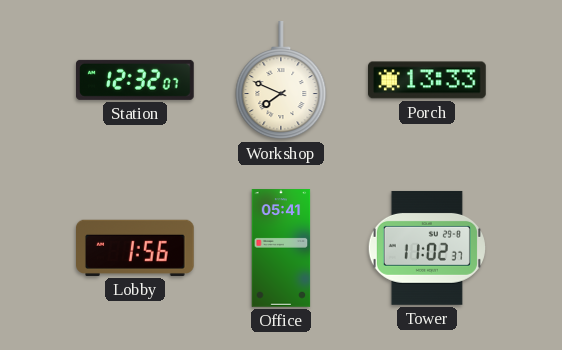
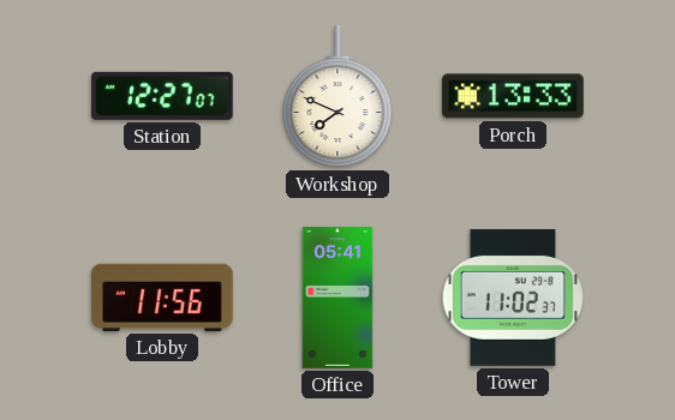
Station: 12:32 -> 12:27 (163, 96)
Lobby: 1:56 -> 11:56 (163, 298)
